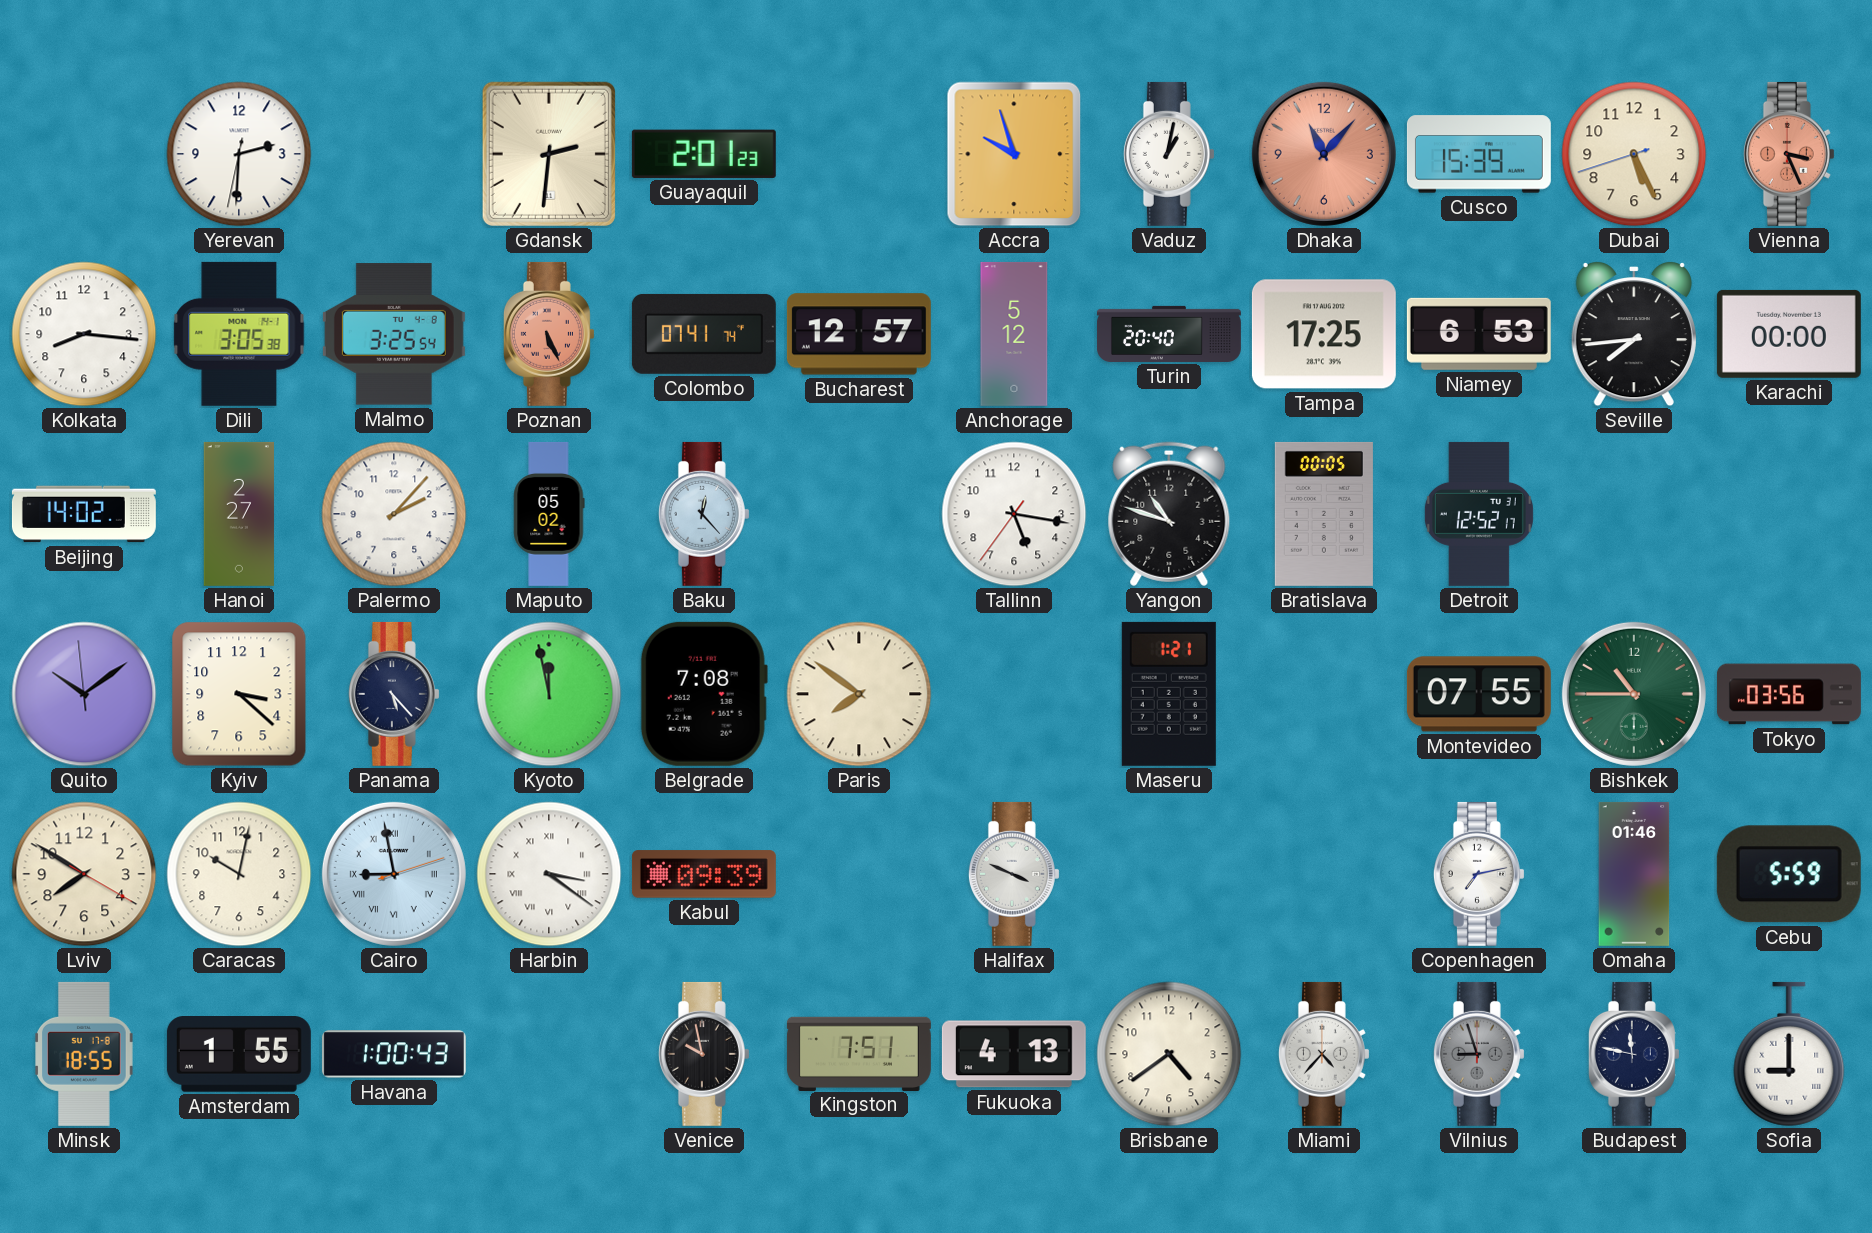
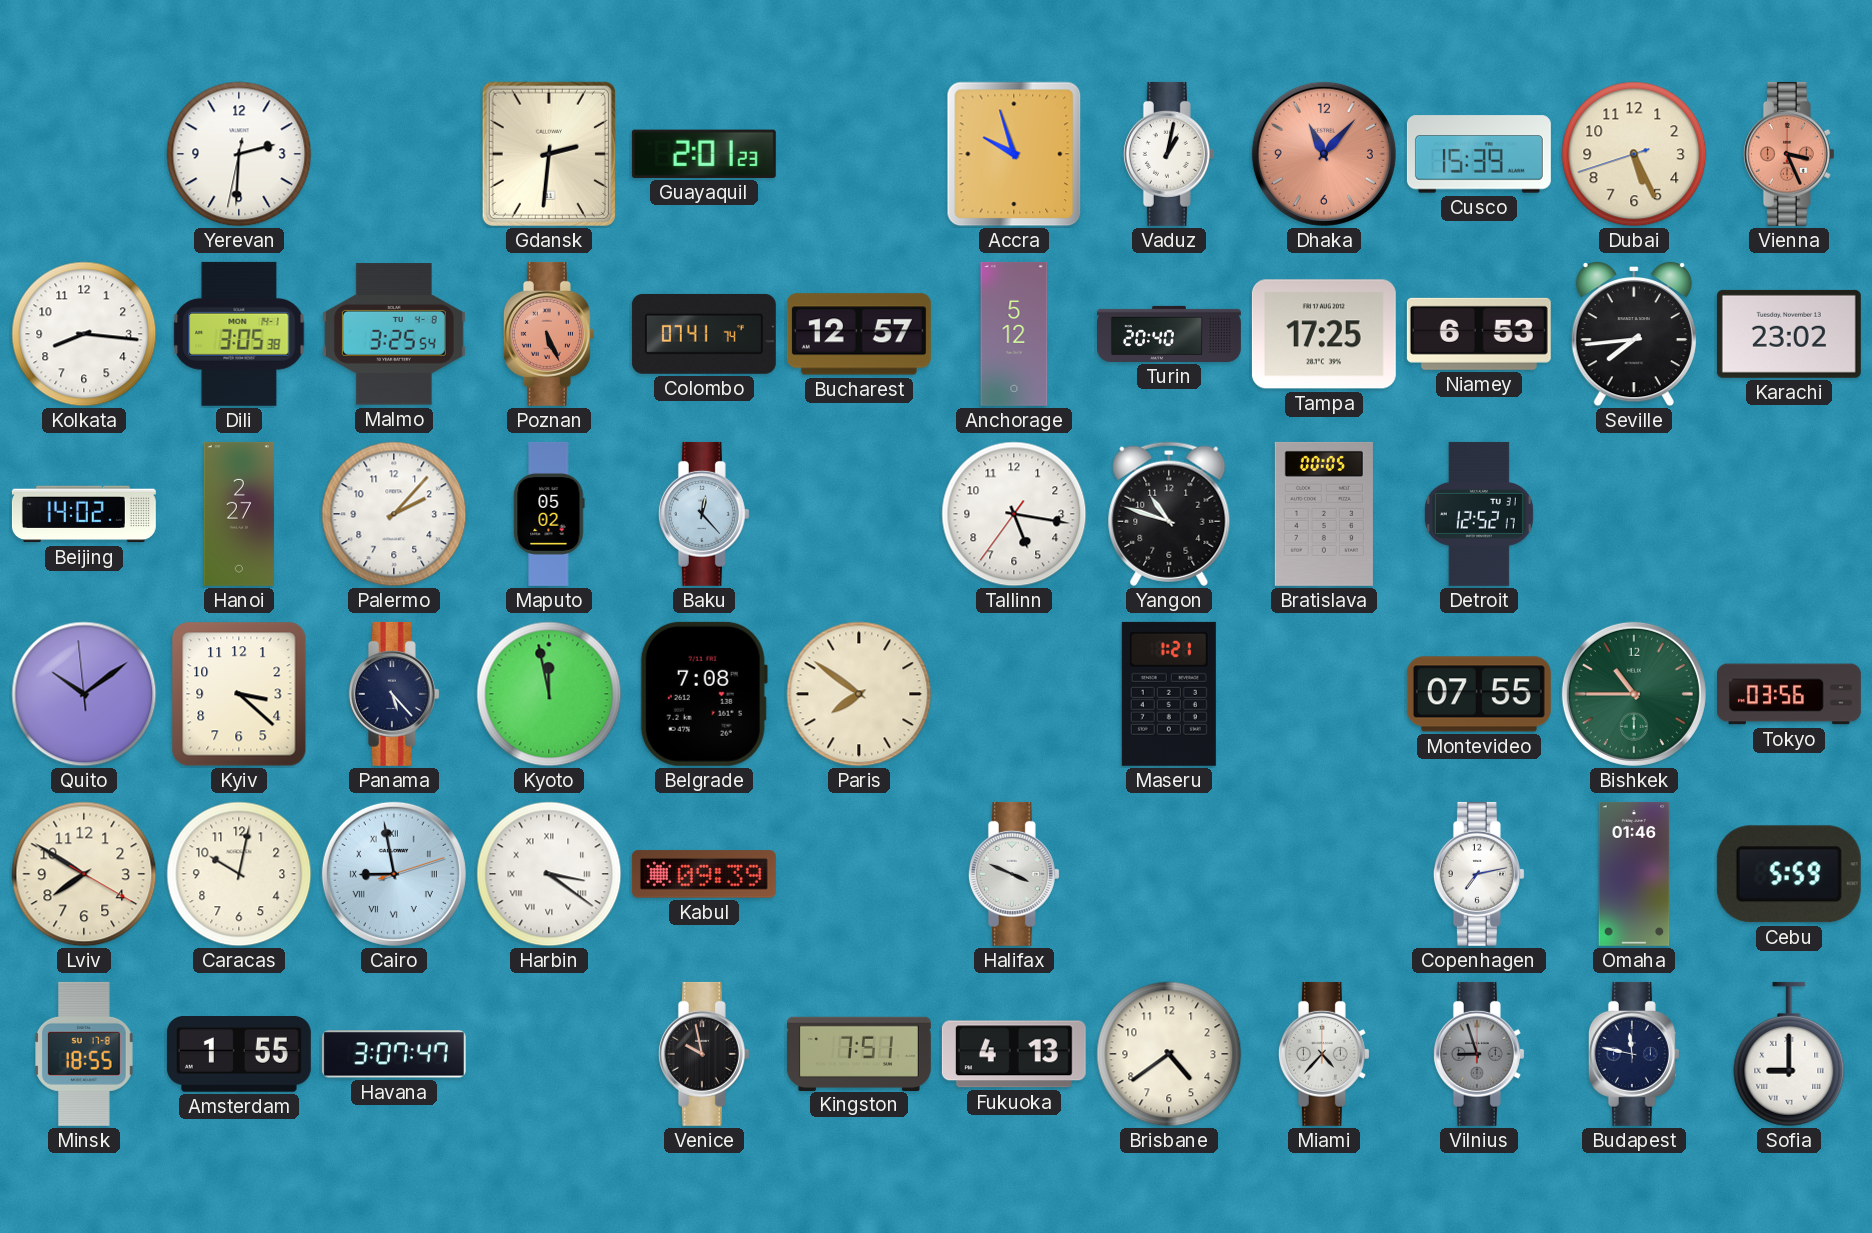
Karachi: 00:00 -> 23:02 (1789, 334)
Havana: 1:00 -> 3:07 (394, 1054)
